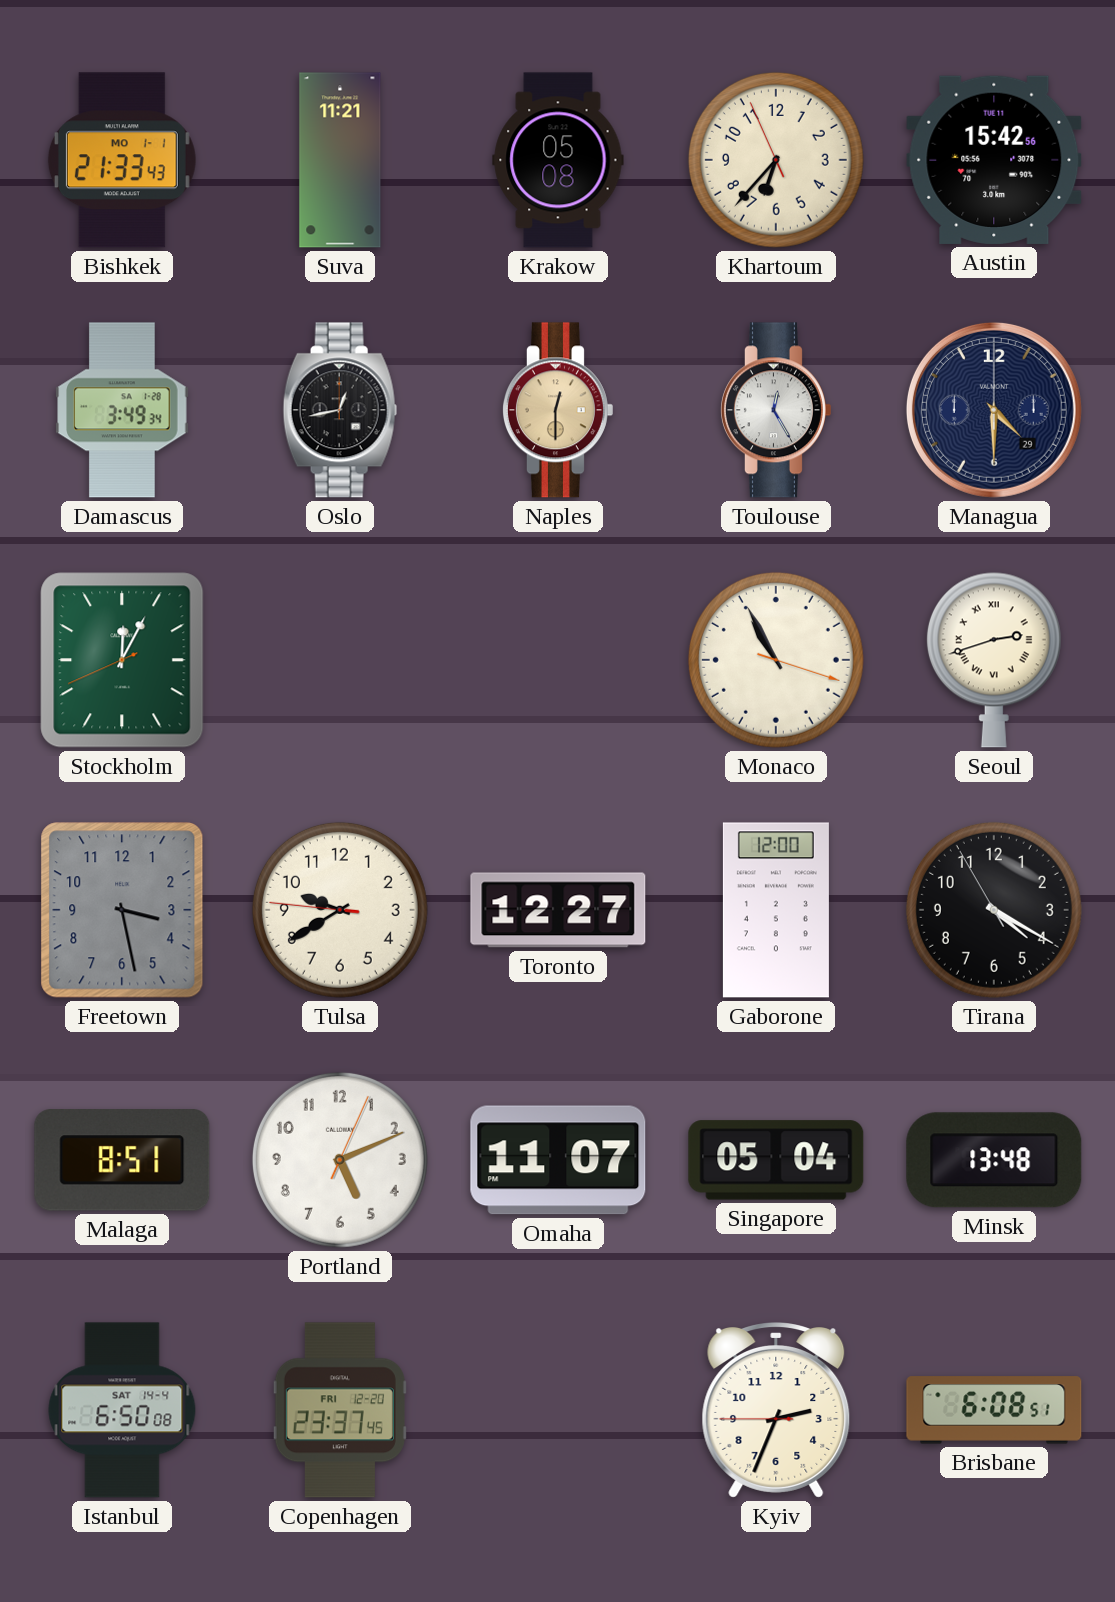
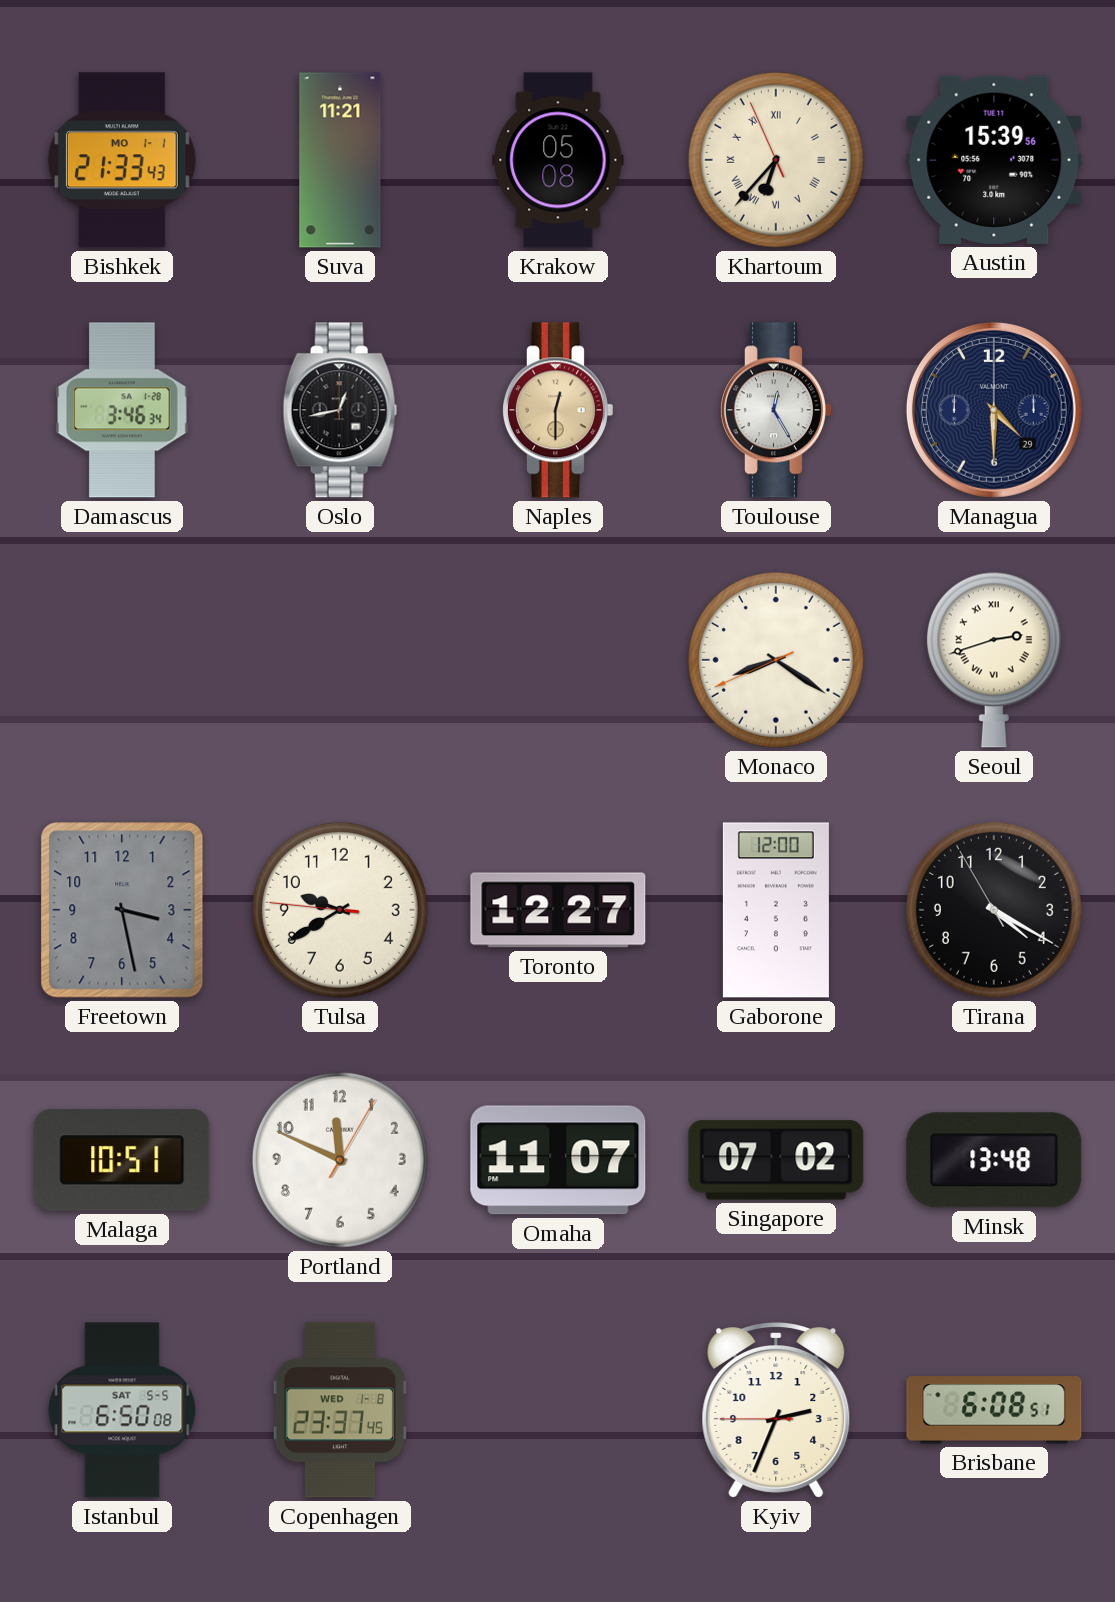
Khartoum numerals: Arabic -> Roman (776, 160)
Austin: 15:42 -> 15:39 (994, 160)
Damascus: 3:49 -> 3:46 (122, 410)
Stockholm: 12:04 -> none (122, 660)
Monaco: 10:55 -> 8:20 (776, 660)
Malaga: 8:51 -> 10:51 (122, 1160)
Portland: 5:11 -> 11:49 (340, 1160)
Singapore: 05:04 -> 07:02 (776, 1160)
Istanbul date: SAT 14-4 -> SAT 5-5 (122, 1410)
Copenhagen date: FRI 12-20 -> WED 1-8 (340, 1410)
